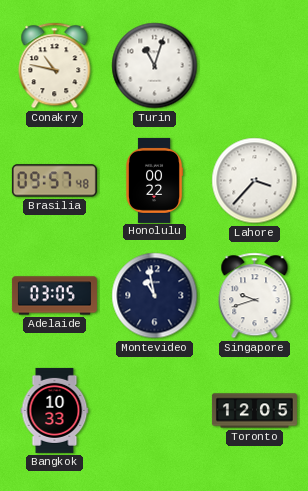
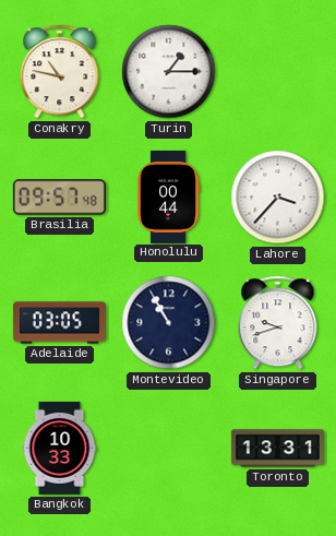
Turin: 11:03 -> 1:15 (169, 72)
Honolulu: 00:22 -> 00:44 (168, 196)
Montevideo: 10:58 -> 10:55 (169, 323)
Toronto: 12:05 -> 13:31 (277, 449)
